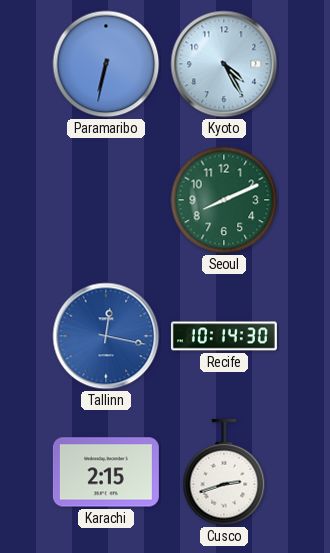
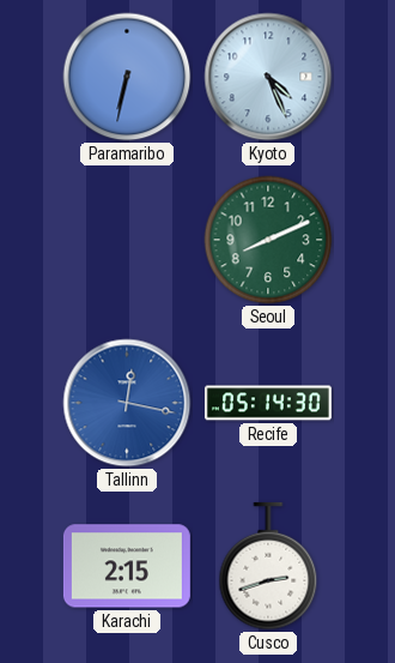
Kyoto: 4:25 -> 4:26 (268, 77)
Recife: 10:14 -> 05:14 (268, 403)
